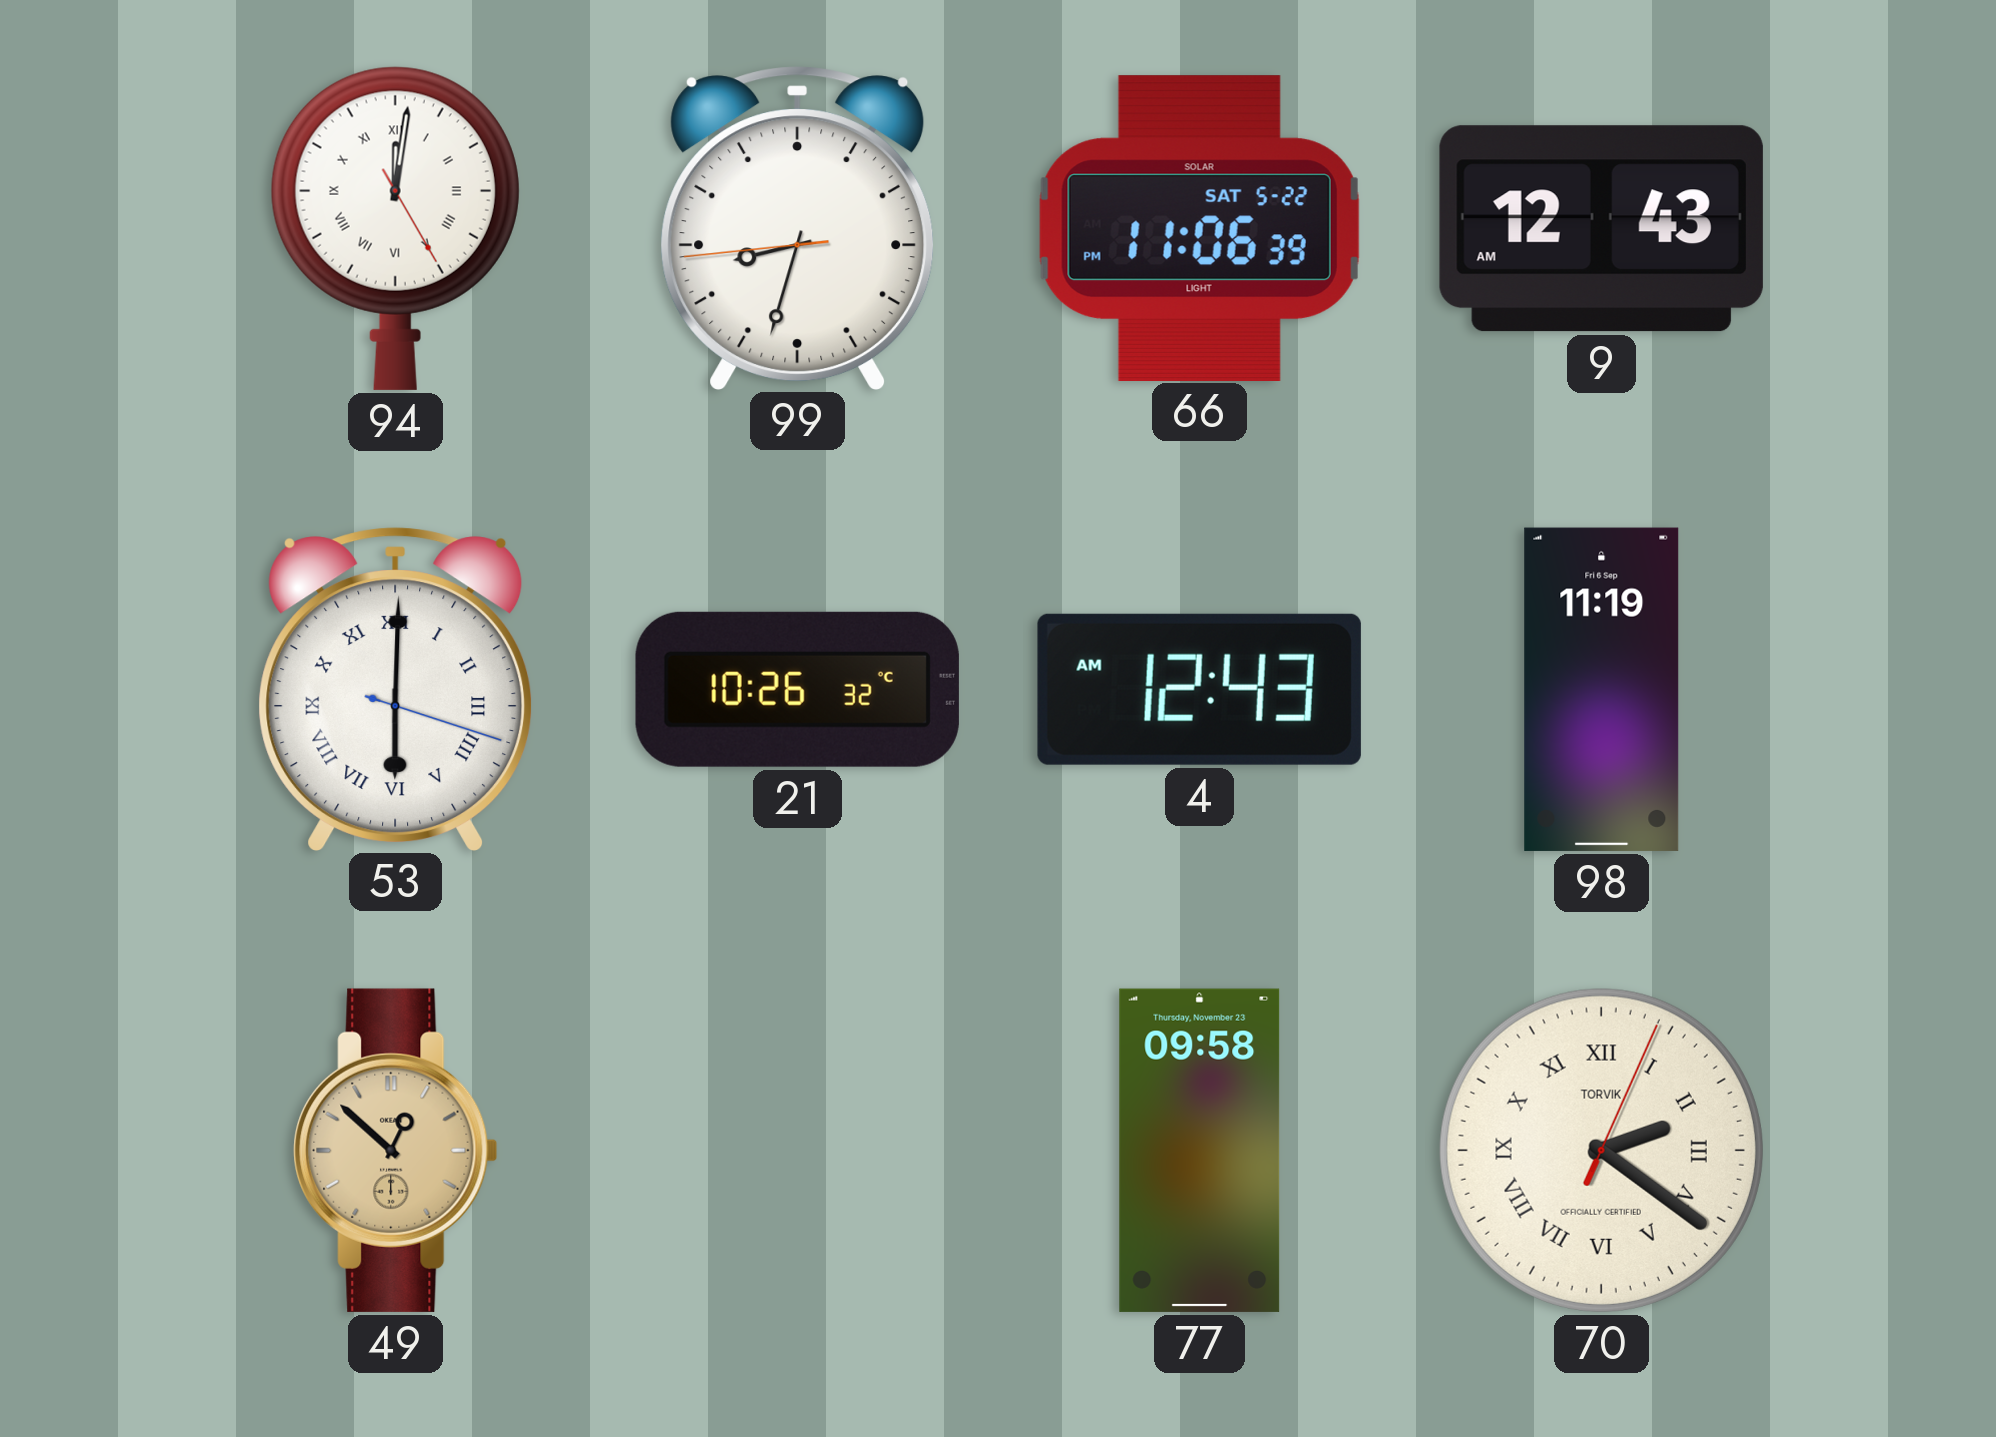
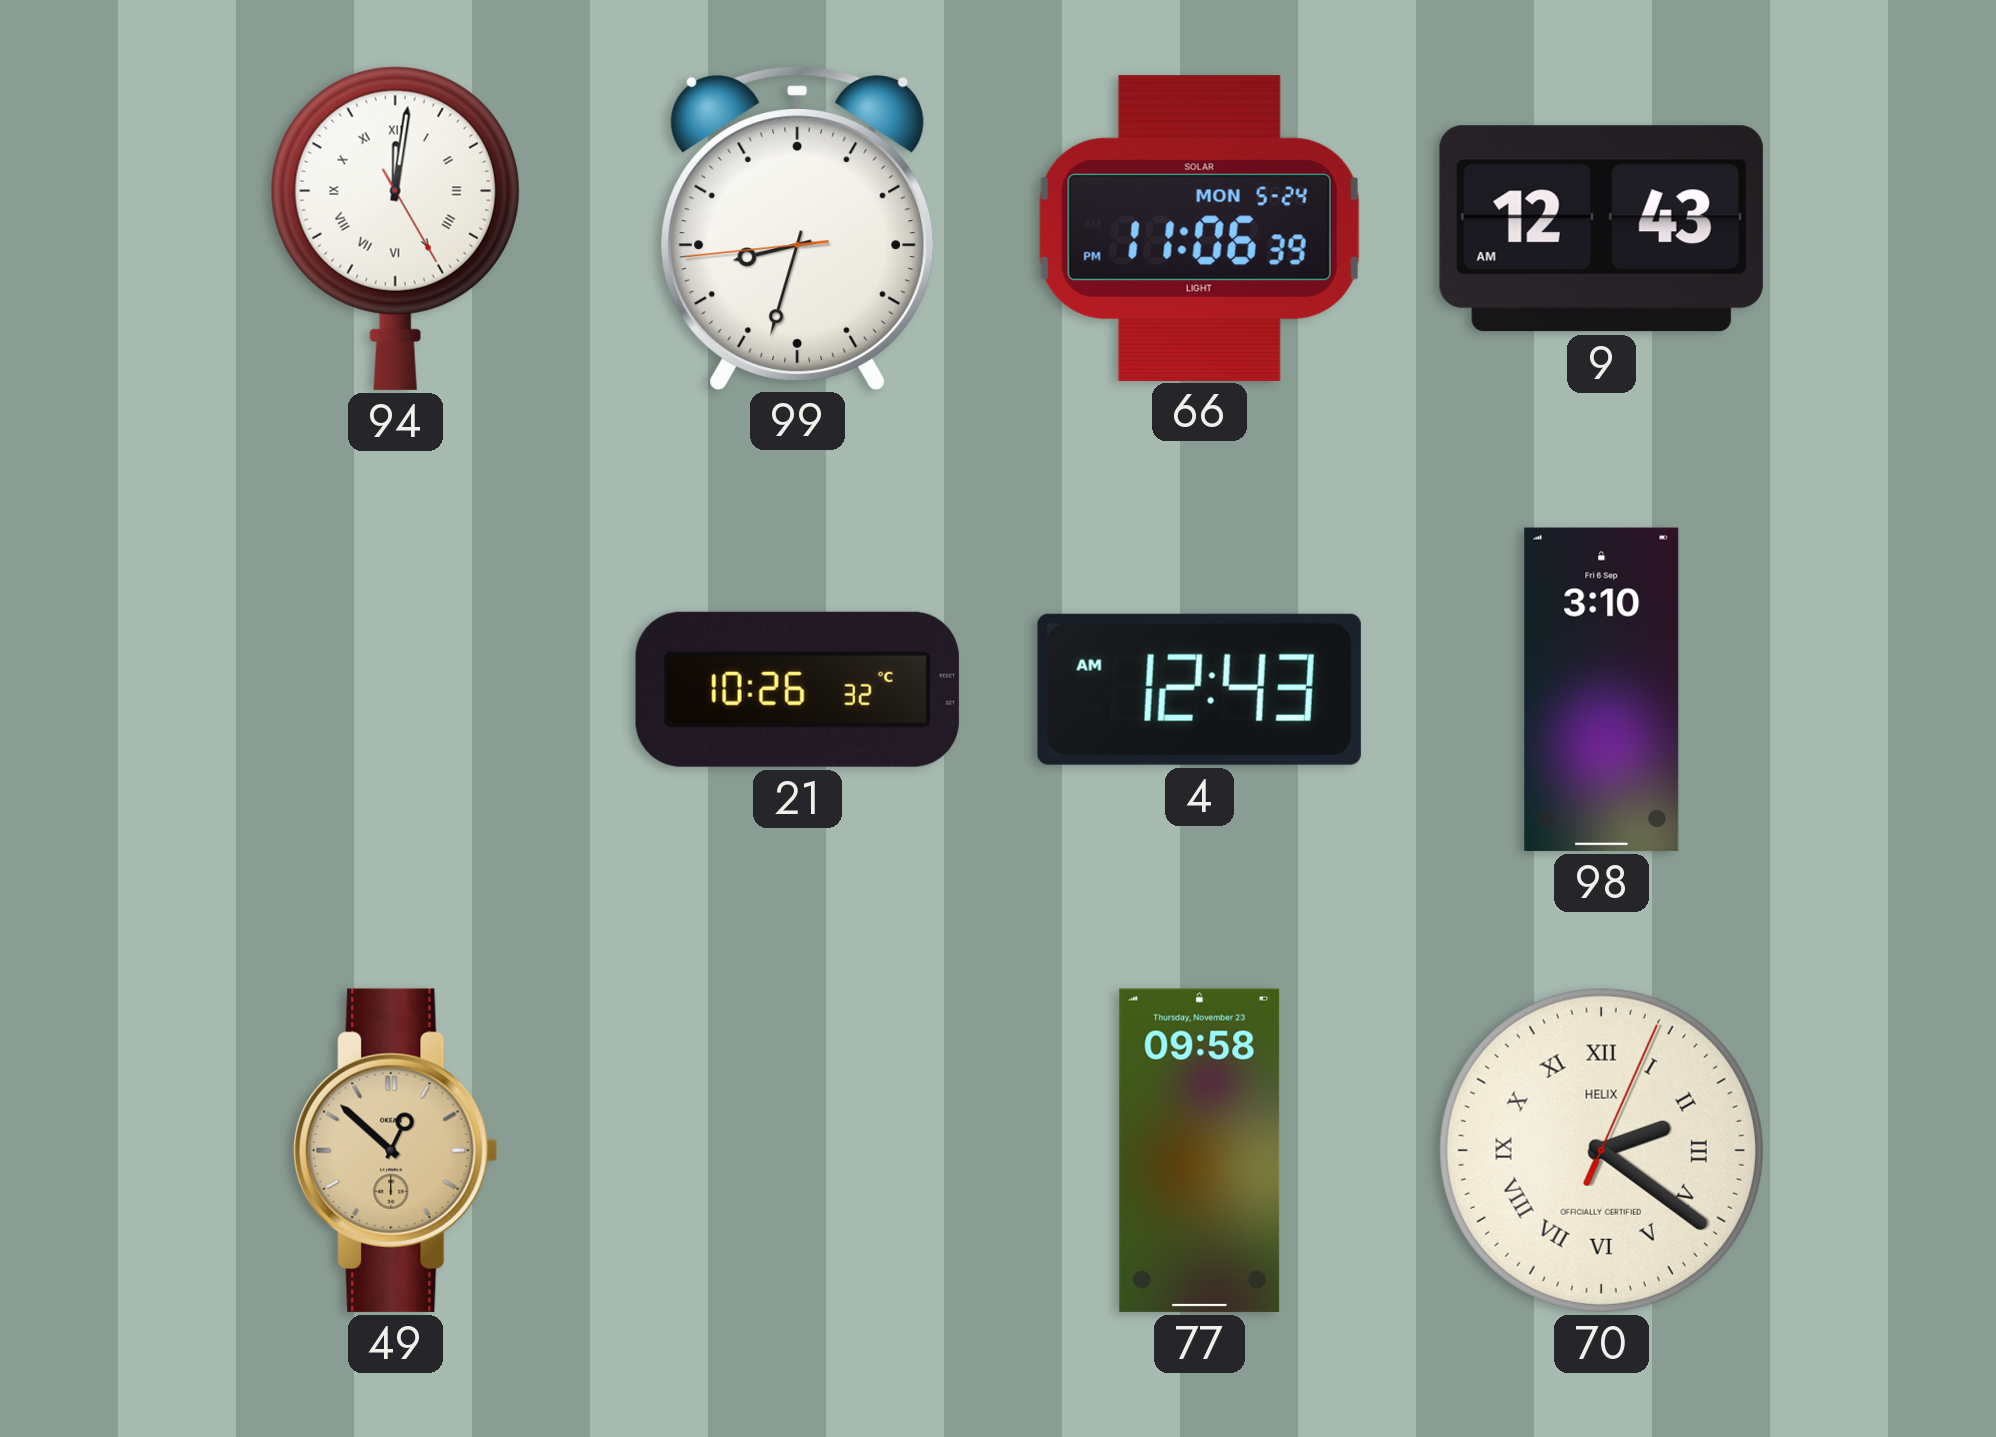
66 date: SAT 5-22 -> MON 5-24 (1199, 228)
53: 6:00 -> none (396, 689)
98: 11:19 -> 3:10 (1602, 689)
70 brand: TORVIK -> HELIX (1601, 1150)
